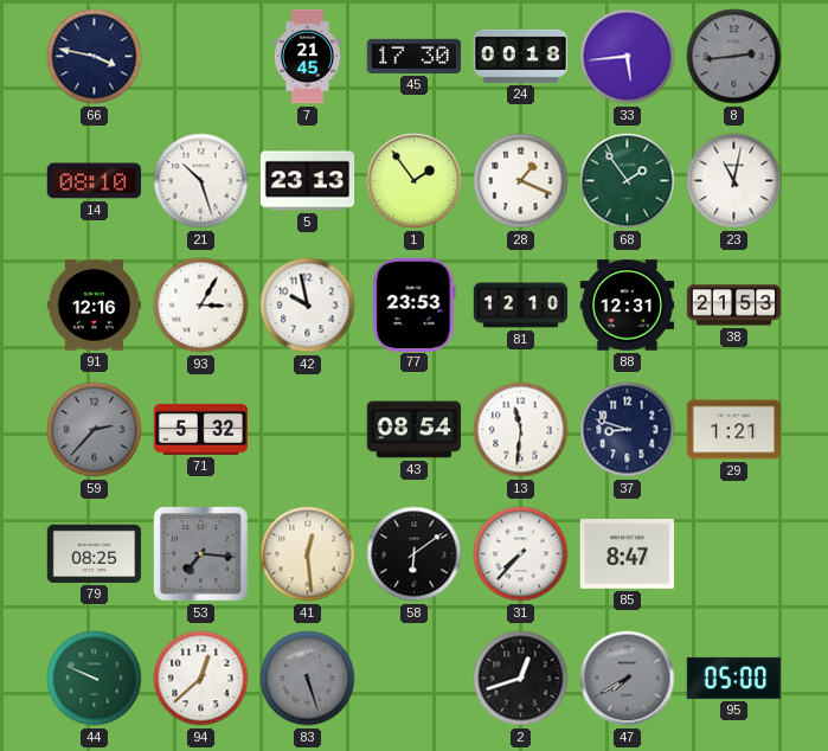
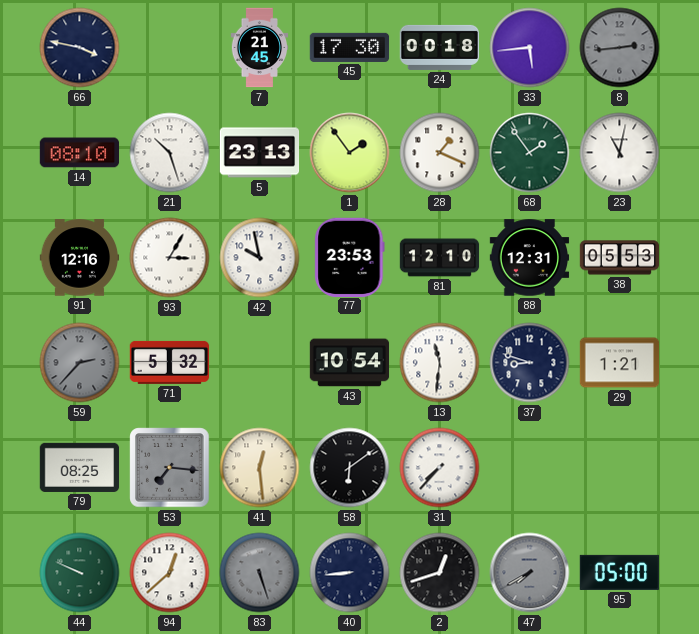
38: 21:53 -> 05:53 (620, 258)
43: 08:54 -> 10:54 (350, 363)
85: 8:47 -> none (628, 554)
40: none -> 8:44 (350, 573)
